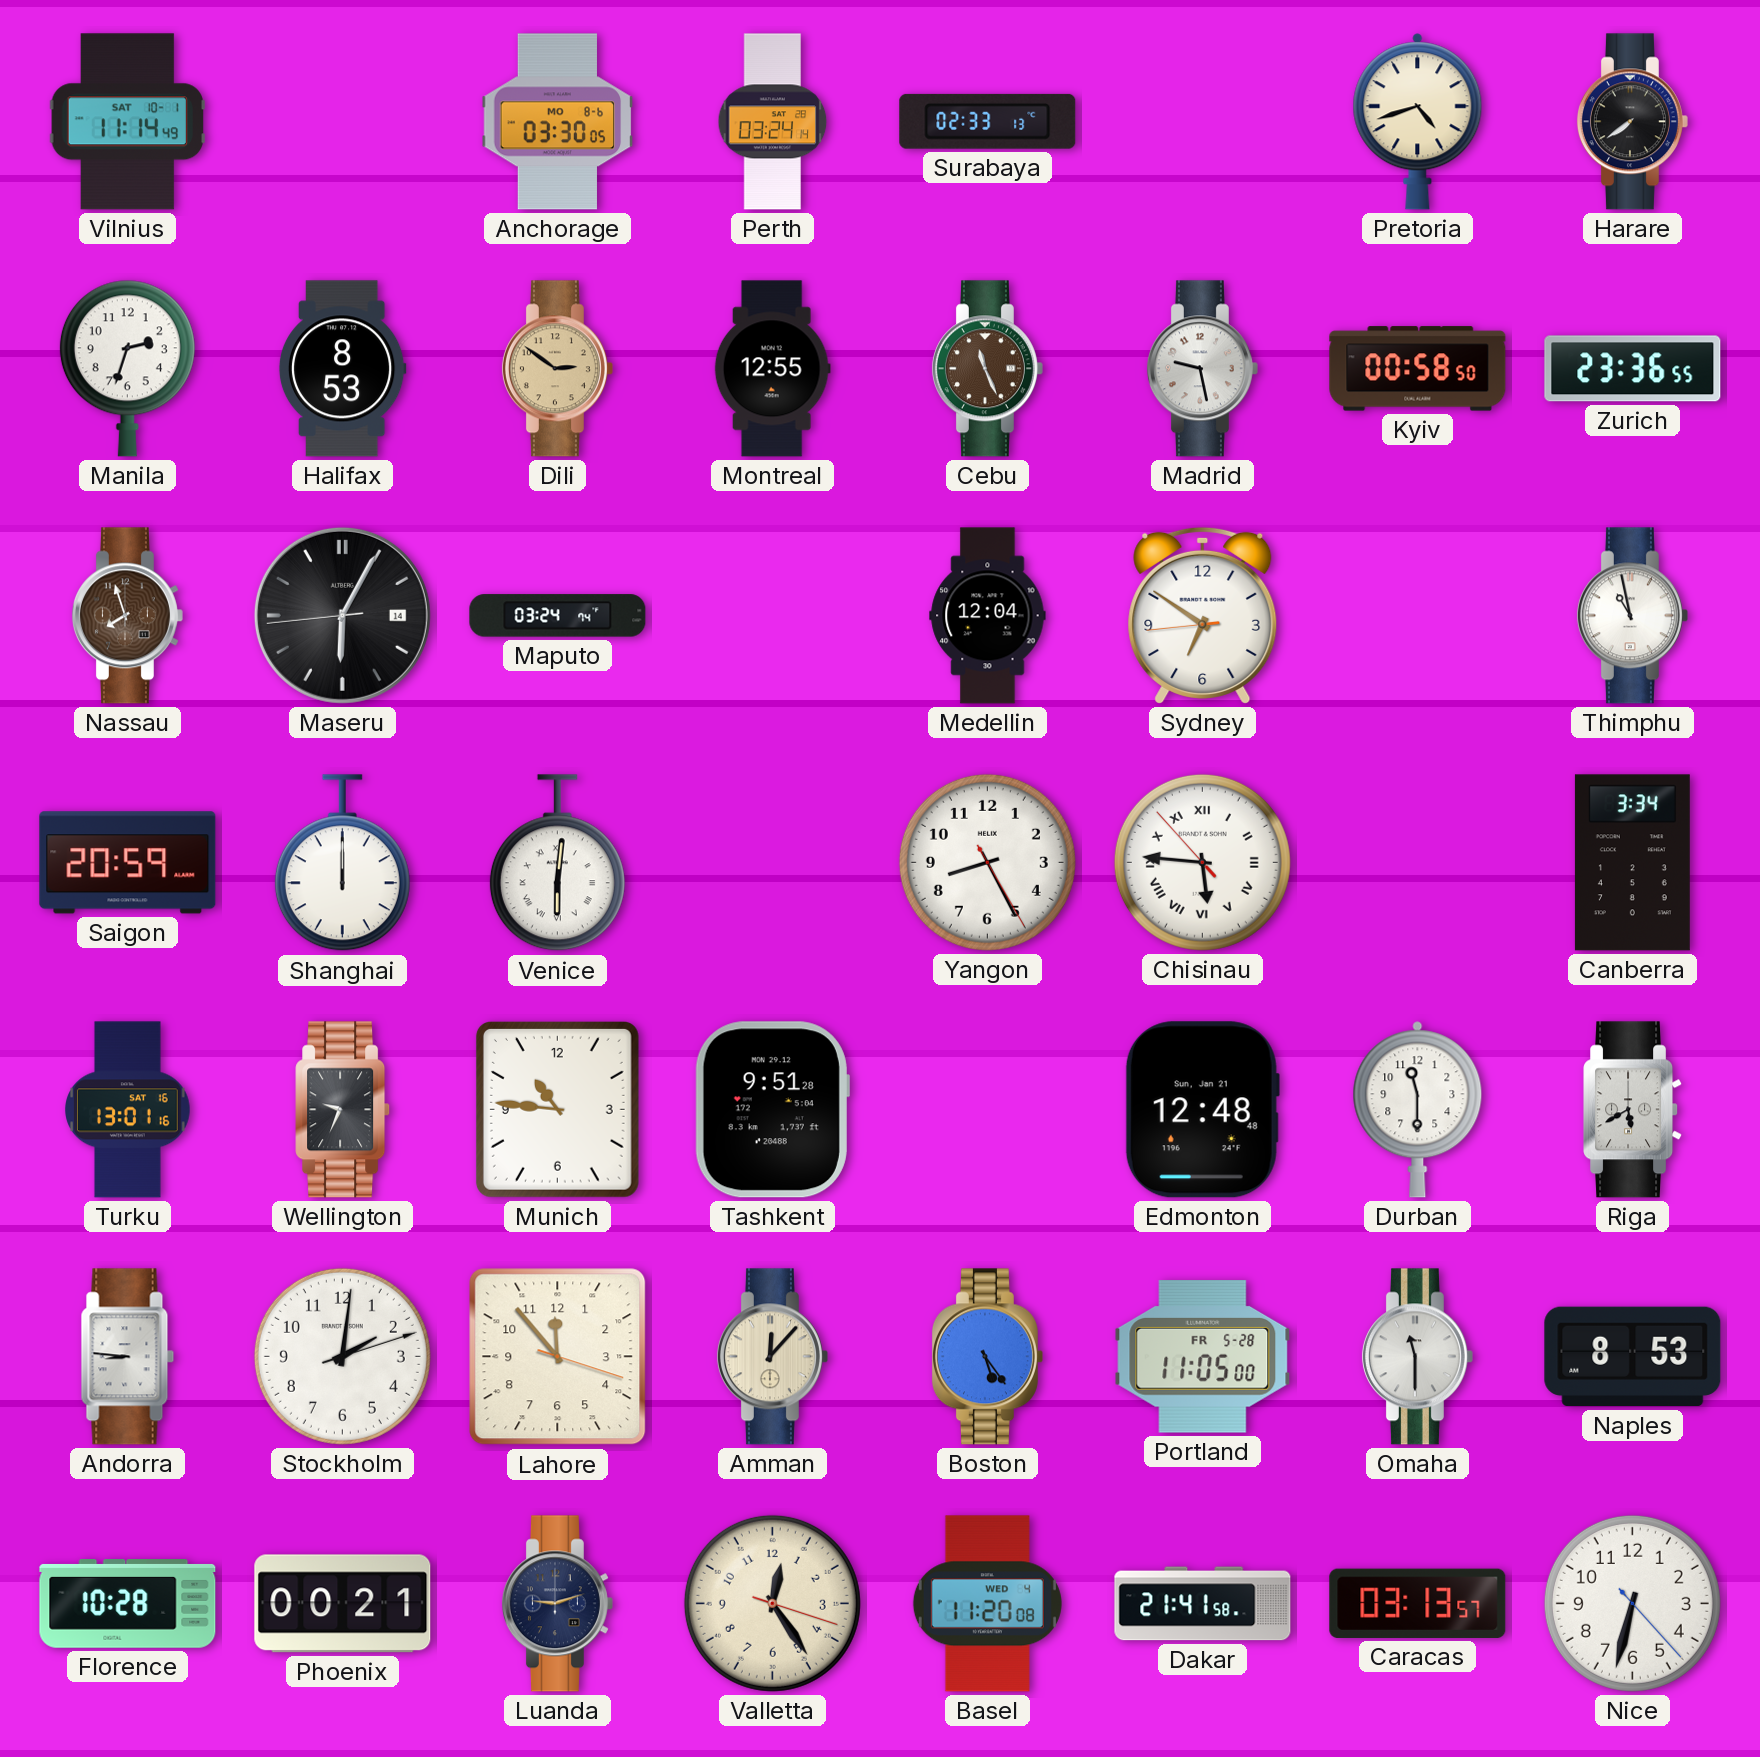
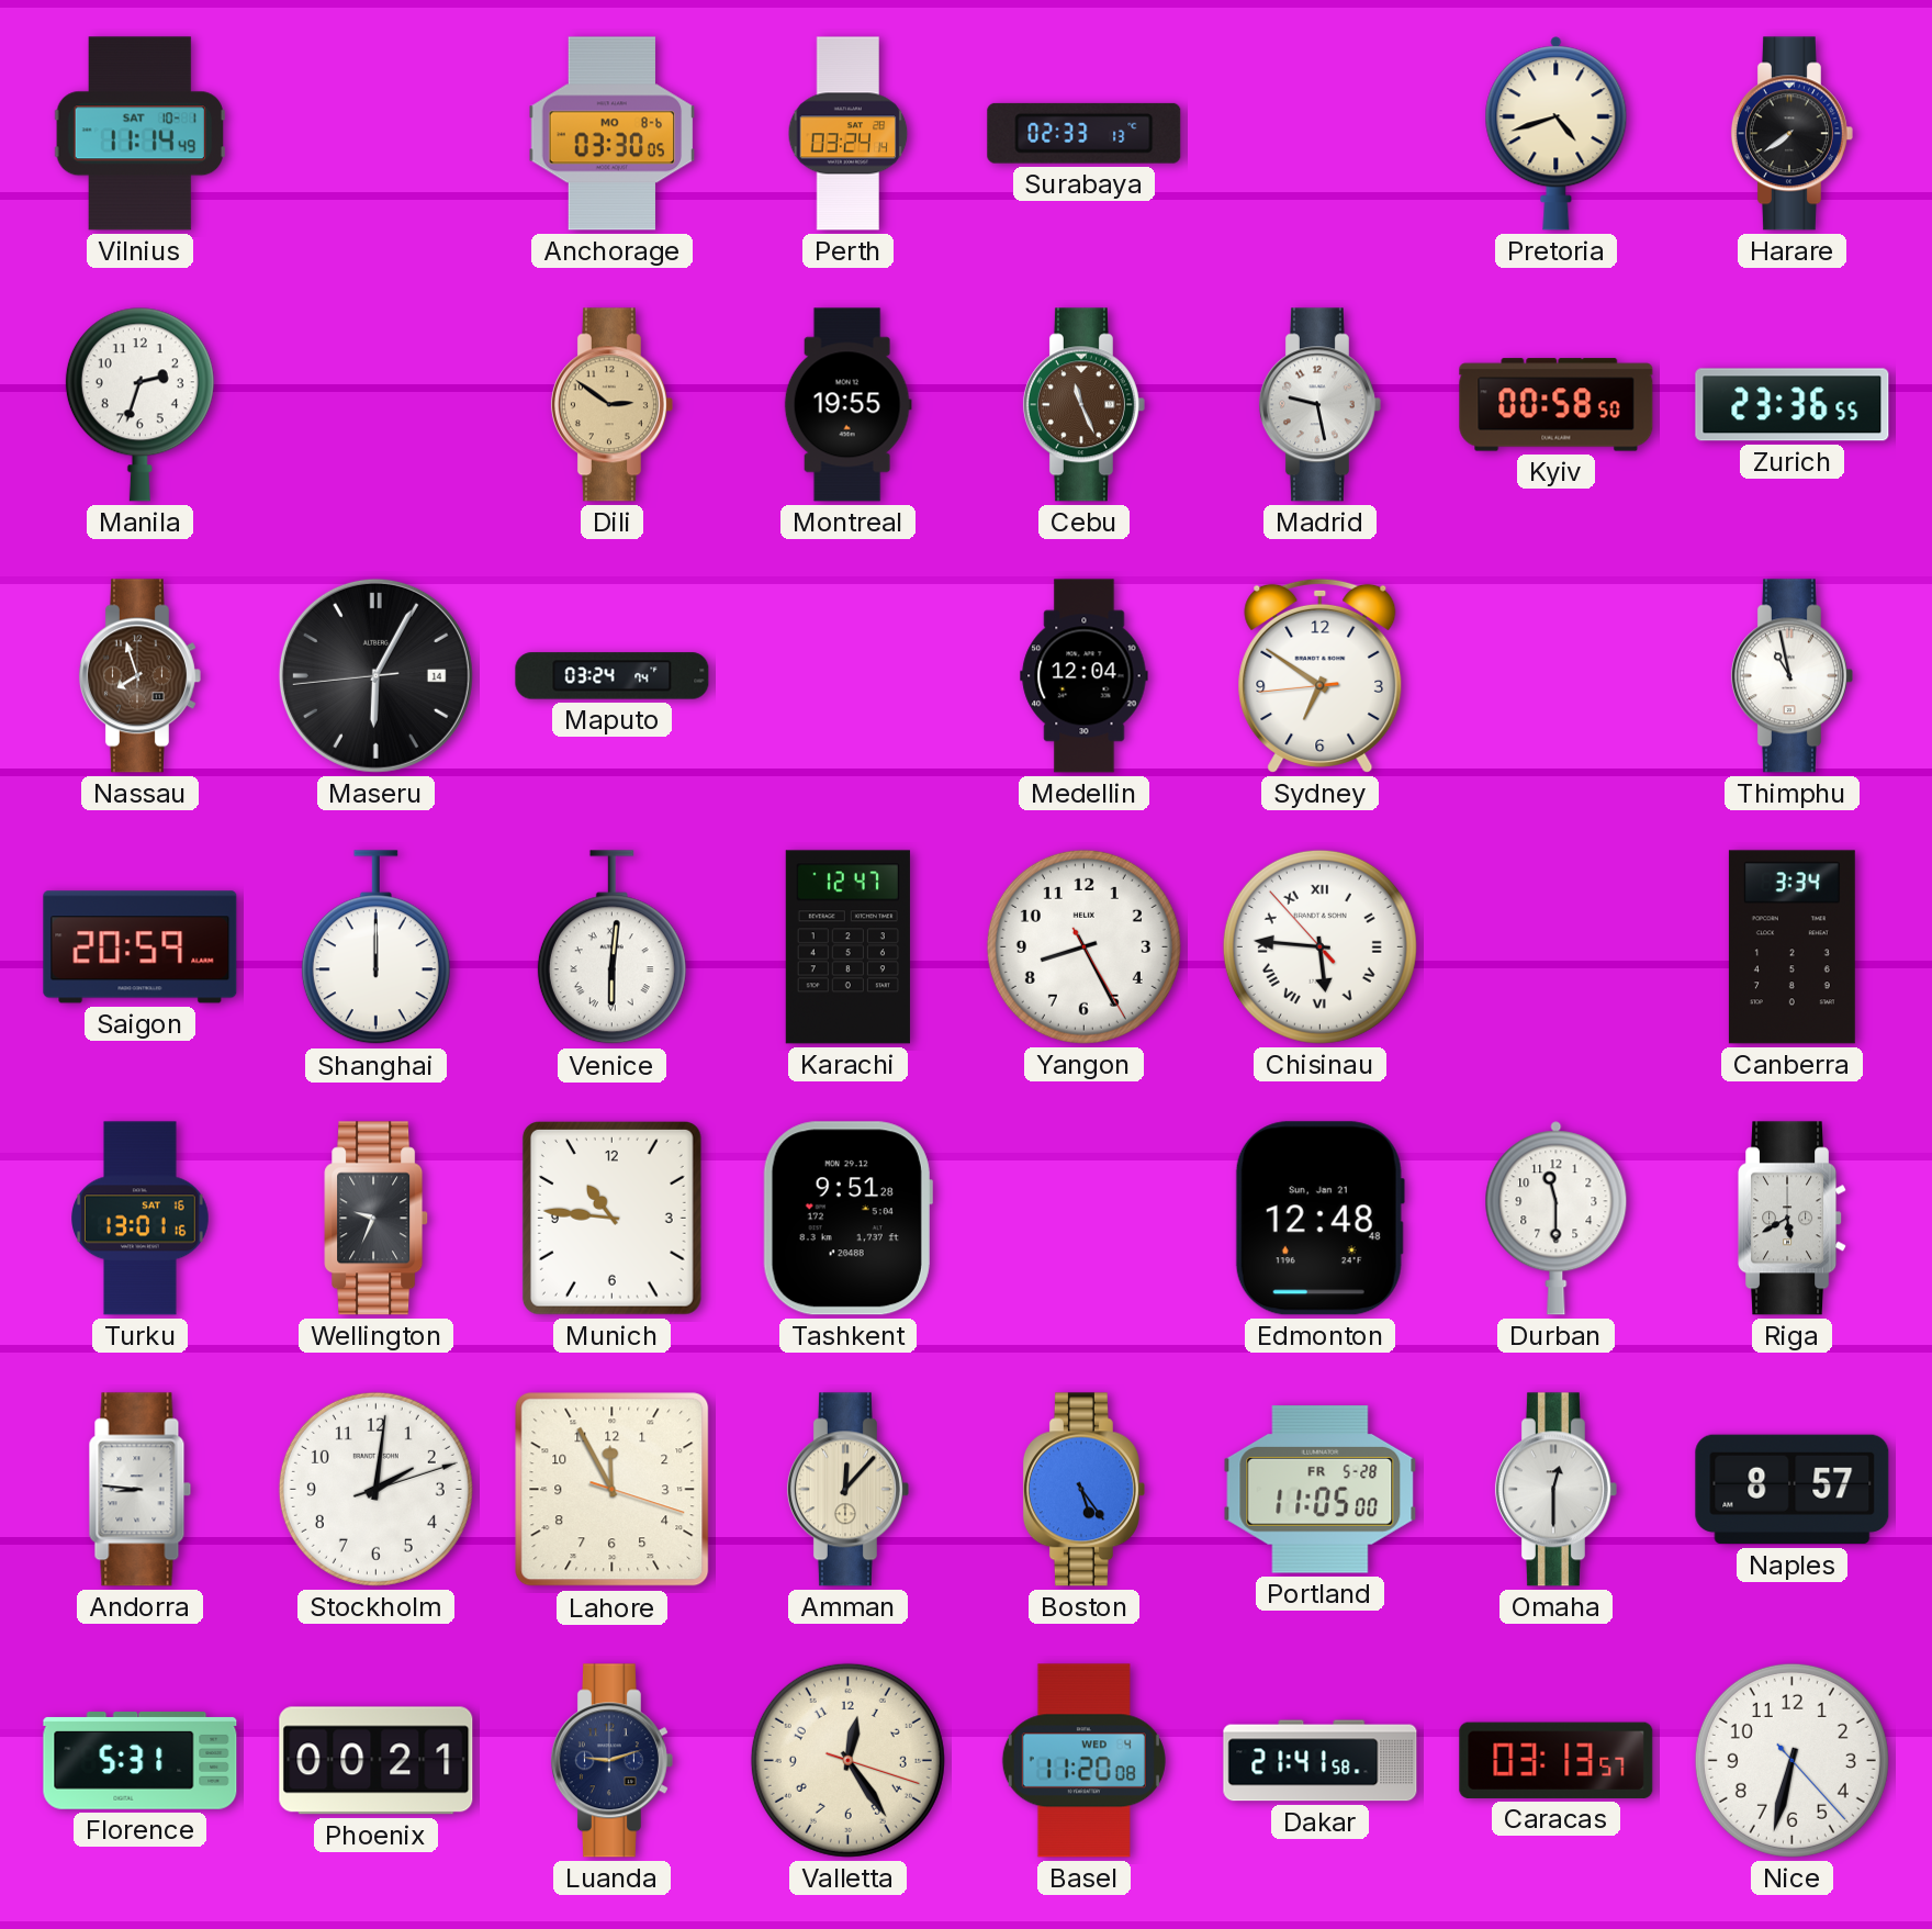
Halifax: 8:53 -> none (342, 369)
Montreal: 12:55 -> 19:55 (847, 405)
Karachi: none -> 12:47 (847, 947)
Lahore: 11:53 -> 11:55 (613, 1490)
Omaha: 11:30 -> 12:30 (1555, 1490)
Naples: 8:53 -> 8:57 (1793, 1490)
Florence: 10:28 -> 5:31 (141, 1761)
